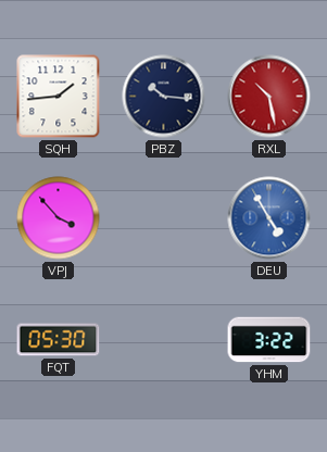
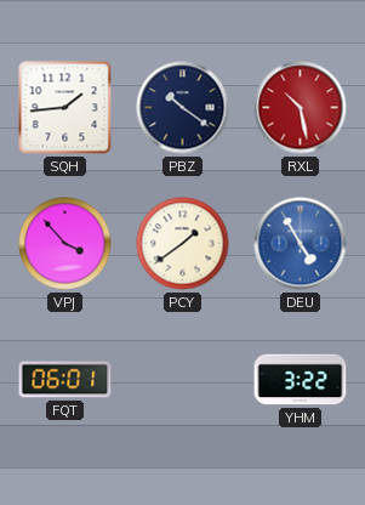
PBZ: 10:16 -> 10:21 (183, 108)
PCY: none -> 1:39 (183, 244)
FQT: 05:30 -> 06:01 (65, 380)
